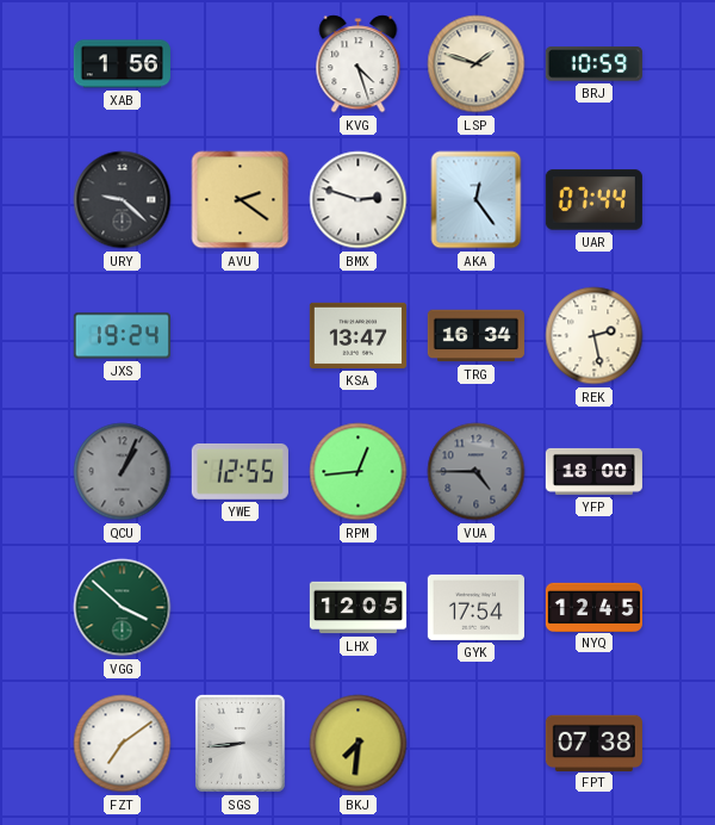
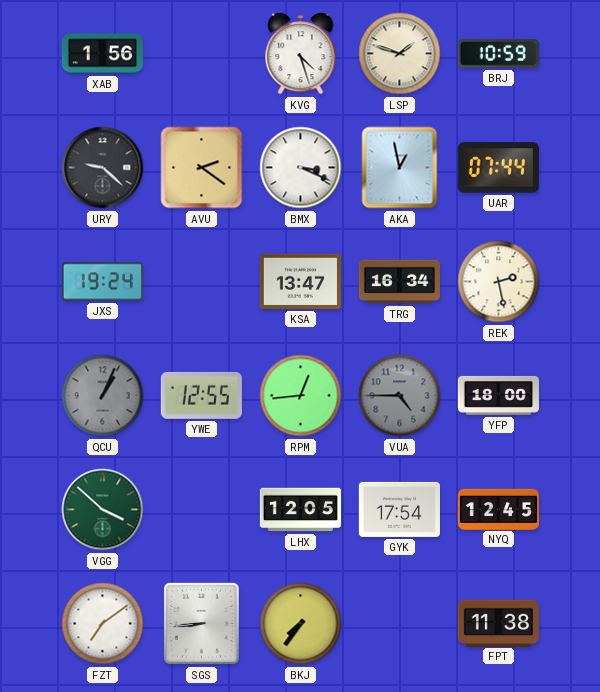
BMX: 2:48 -> 3:19 (301, 168)
AKA: 12:24 -> 12:58 (400, 168)
BKJ: 7:31 -> 7:36 (301, 624)
FPT: 07:38 -> 11:38 (498, 623)
